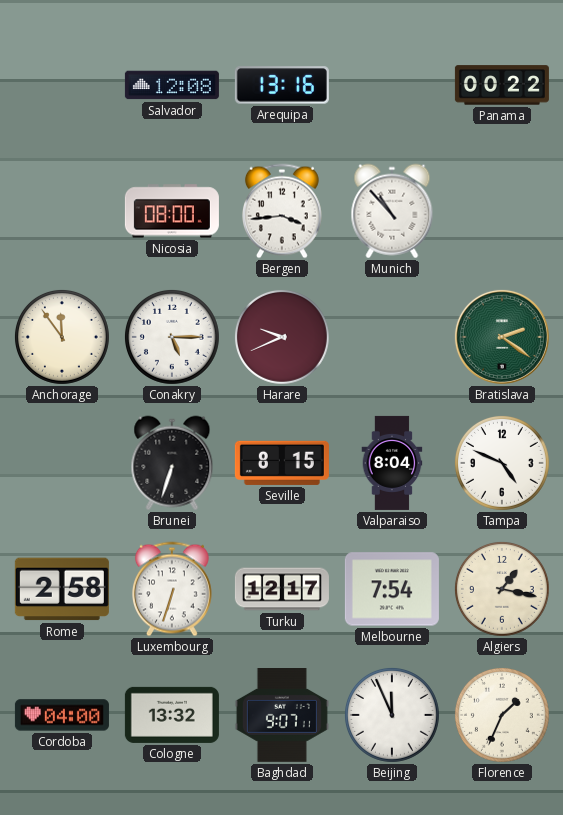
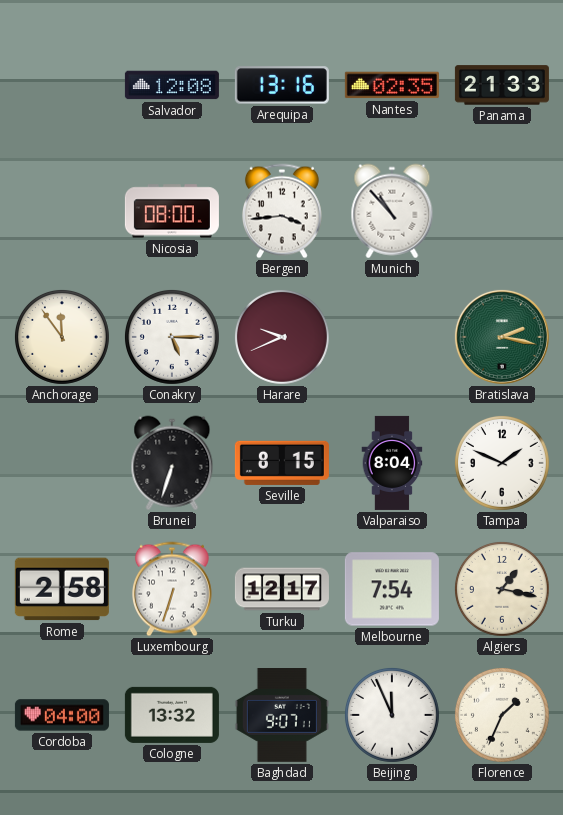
Nantes: none -> 02:35 (392, 85)
Panama: 00:22 -> 21:33 (502, 85)
Bratislava: 2:21 -> 2:17 (502, 337)
Tampa: 4:49 -> 1:49 (502, 463)
